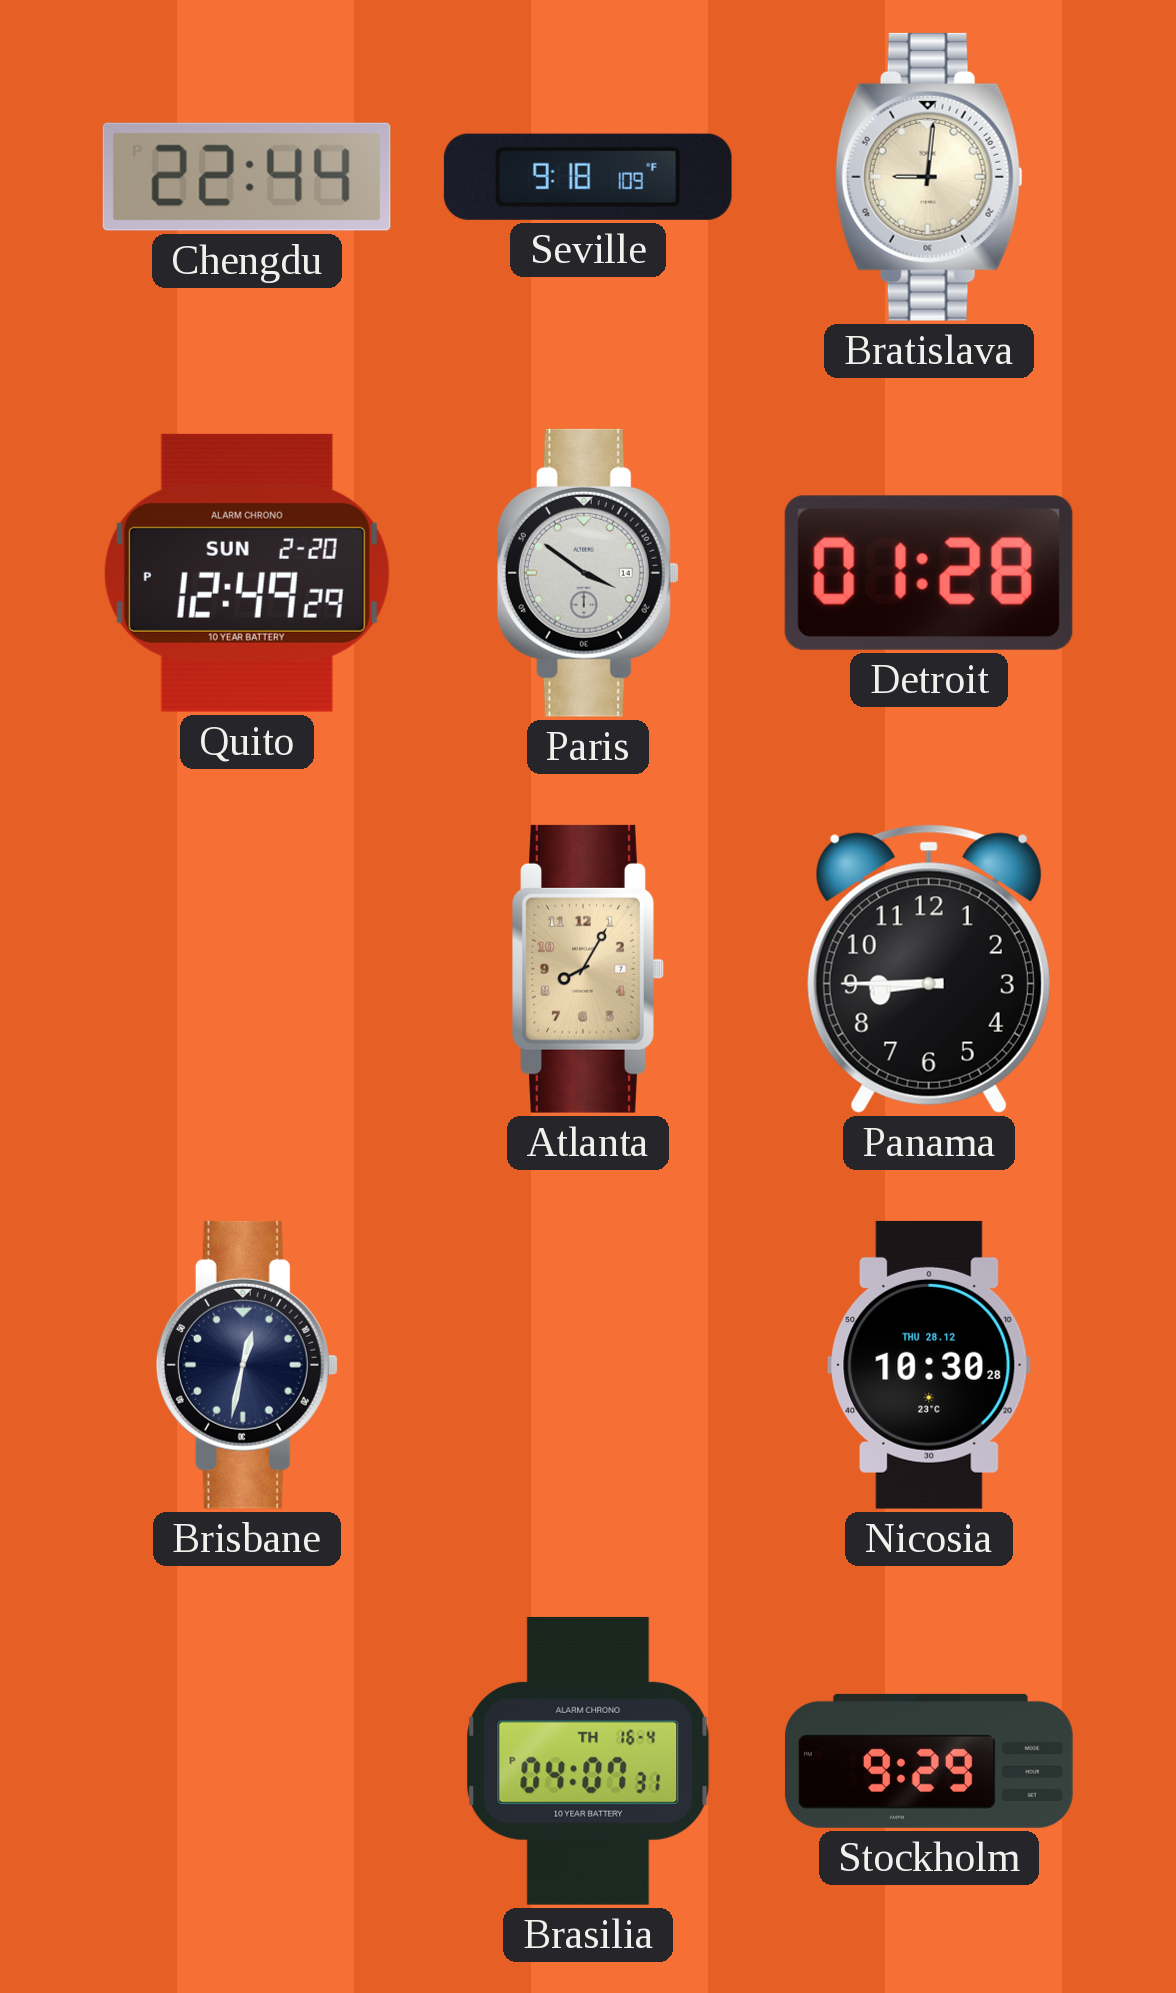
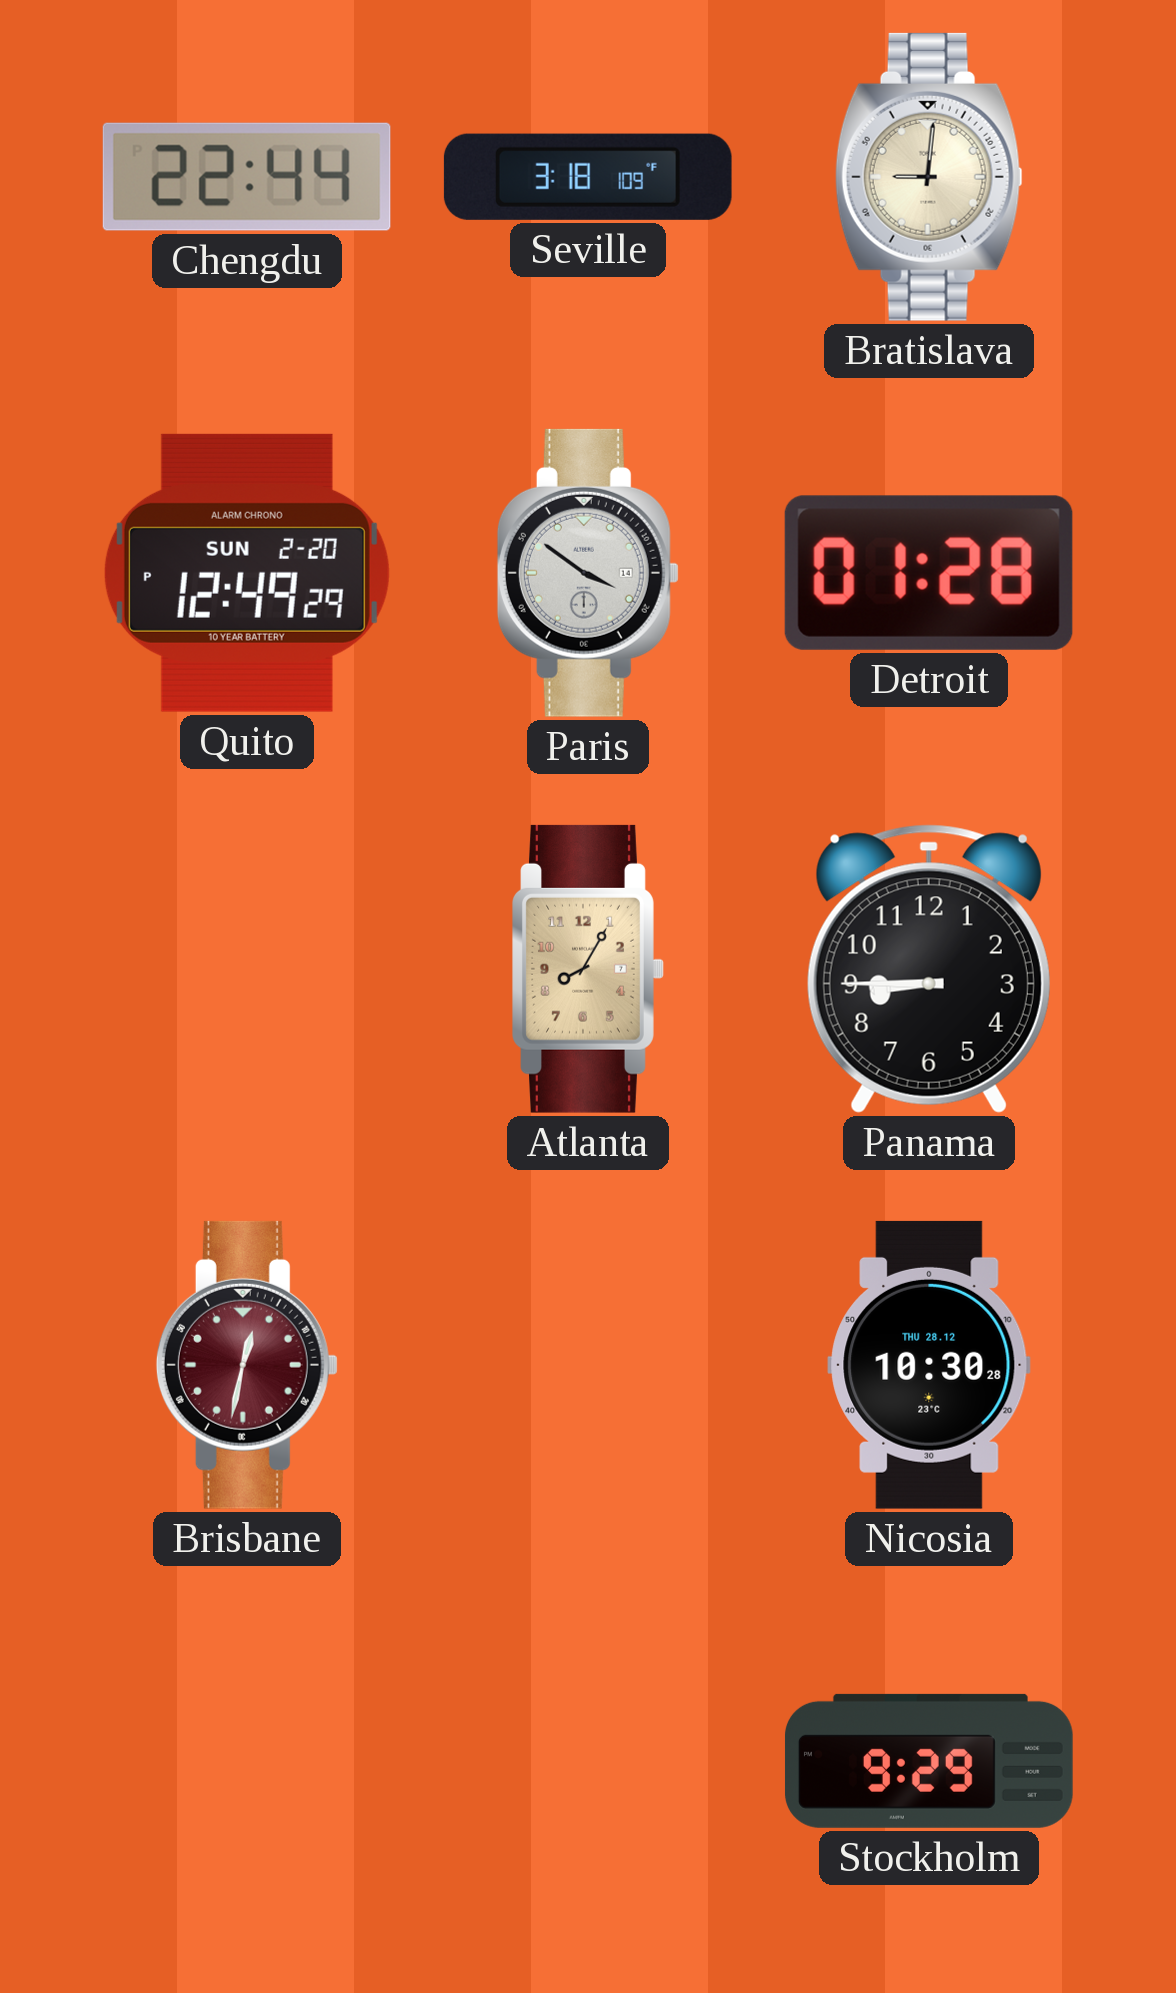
Seville: 9:18 -> 3:18 (588, 177)
Brisbane dial: navy -> burgundy (247, 1365)
Brasilia: 04:07 -> none (588, 1761)
